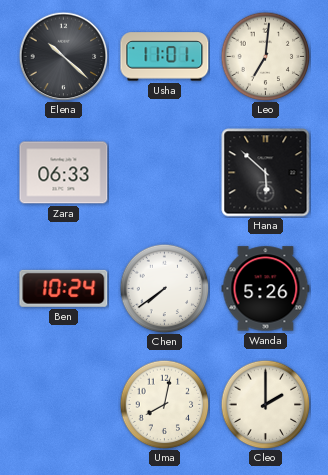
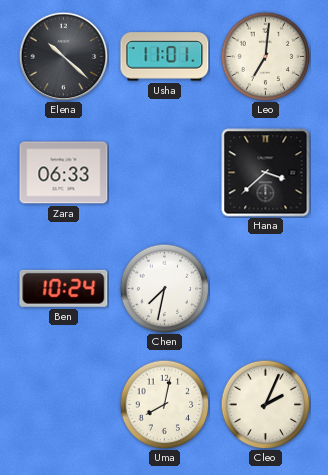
Hana: 5:52 -> 3:38 (266, 173)
Chen: 7:39 -> 7:32 (164, 288)
Wanda: 5:26 -> none (266, 289)
Cleo: 2:00 -> 2:04 (265, 404)
